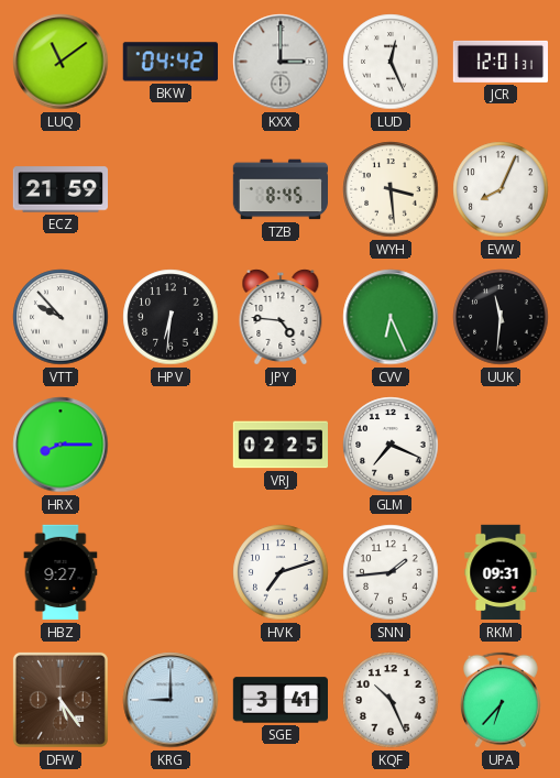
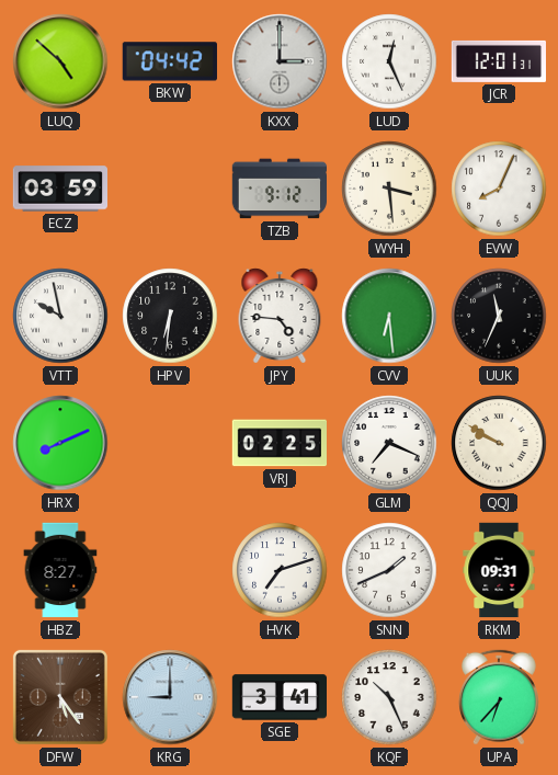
LUQ: 11:09 -> 4:52 (60, 61)
ECZ: 21:59 -> 03:59 (59, 189)
TZB: 8:45 -> 9:12 (280, 189)
VTT: 9:53 -> 9:58 (60, 316)
CVV: 6:26 -> 6:29 (389, 316)
UUK: 11:31 -> 11:34 (499, 316)
HRX: 8:15 -> 8:11 (60, 443)
QQJ: none -> 9:50 (499, 443)
HBZ: 9:27 -> 8:27 (60, 570)
SNN: 1:44 -> 1:41 (389, 570)
